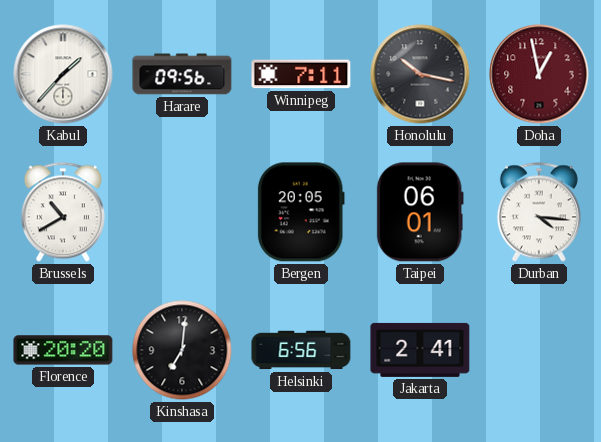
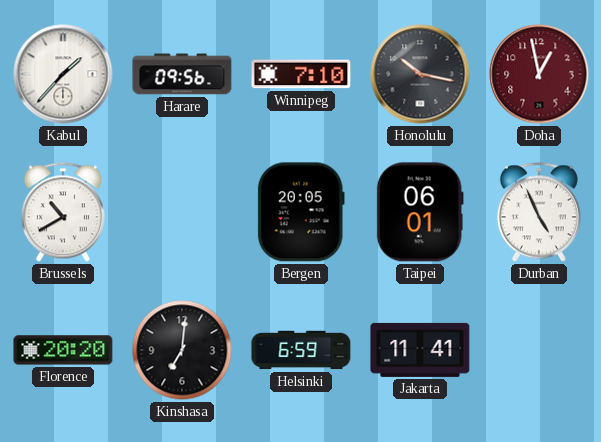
Winnipeg: 7:11 -> 7:10 (301, 74)
Durban: 4:16 -> 4:56 (539, 212)
Helsinki: 6:56 -> 6:59 (301, 350)
Jakarta: 2:41 -> 11:41 (420, 350)
